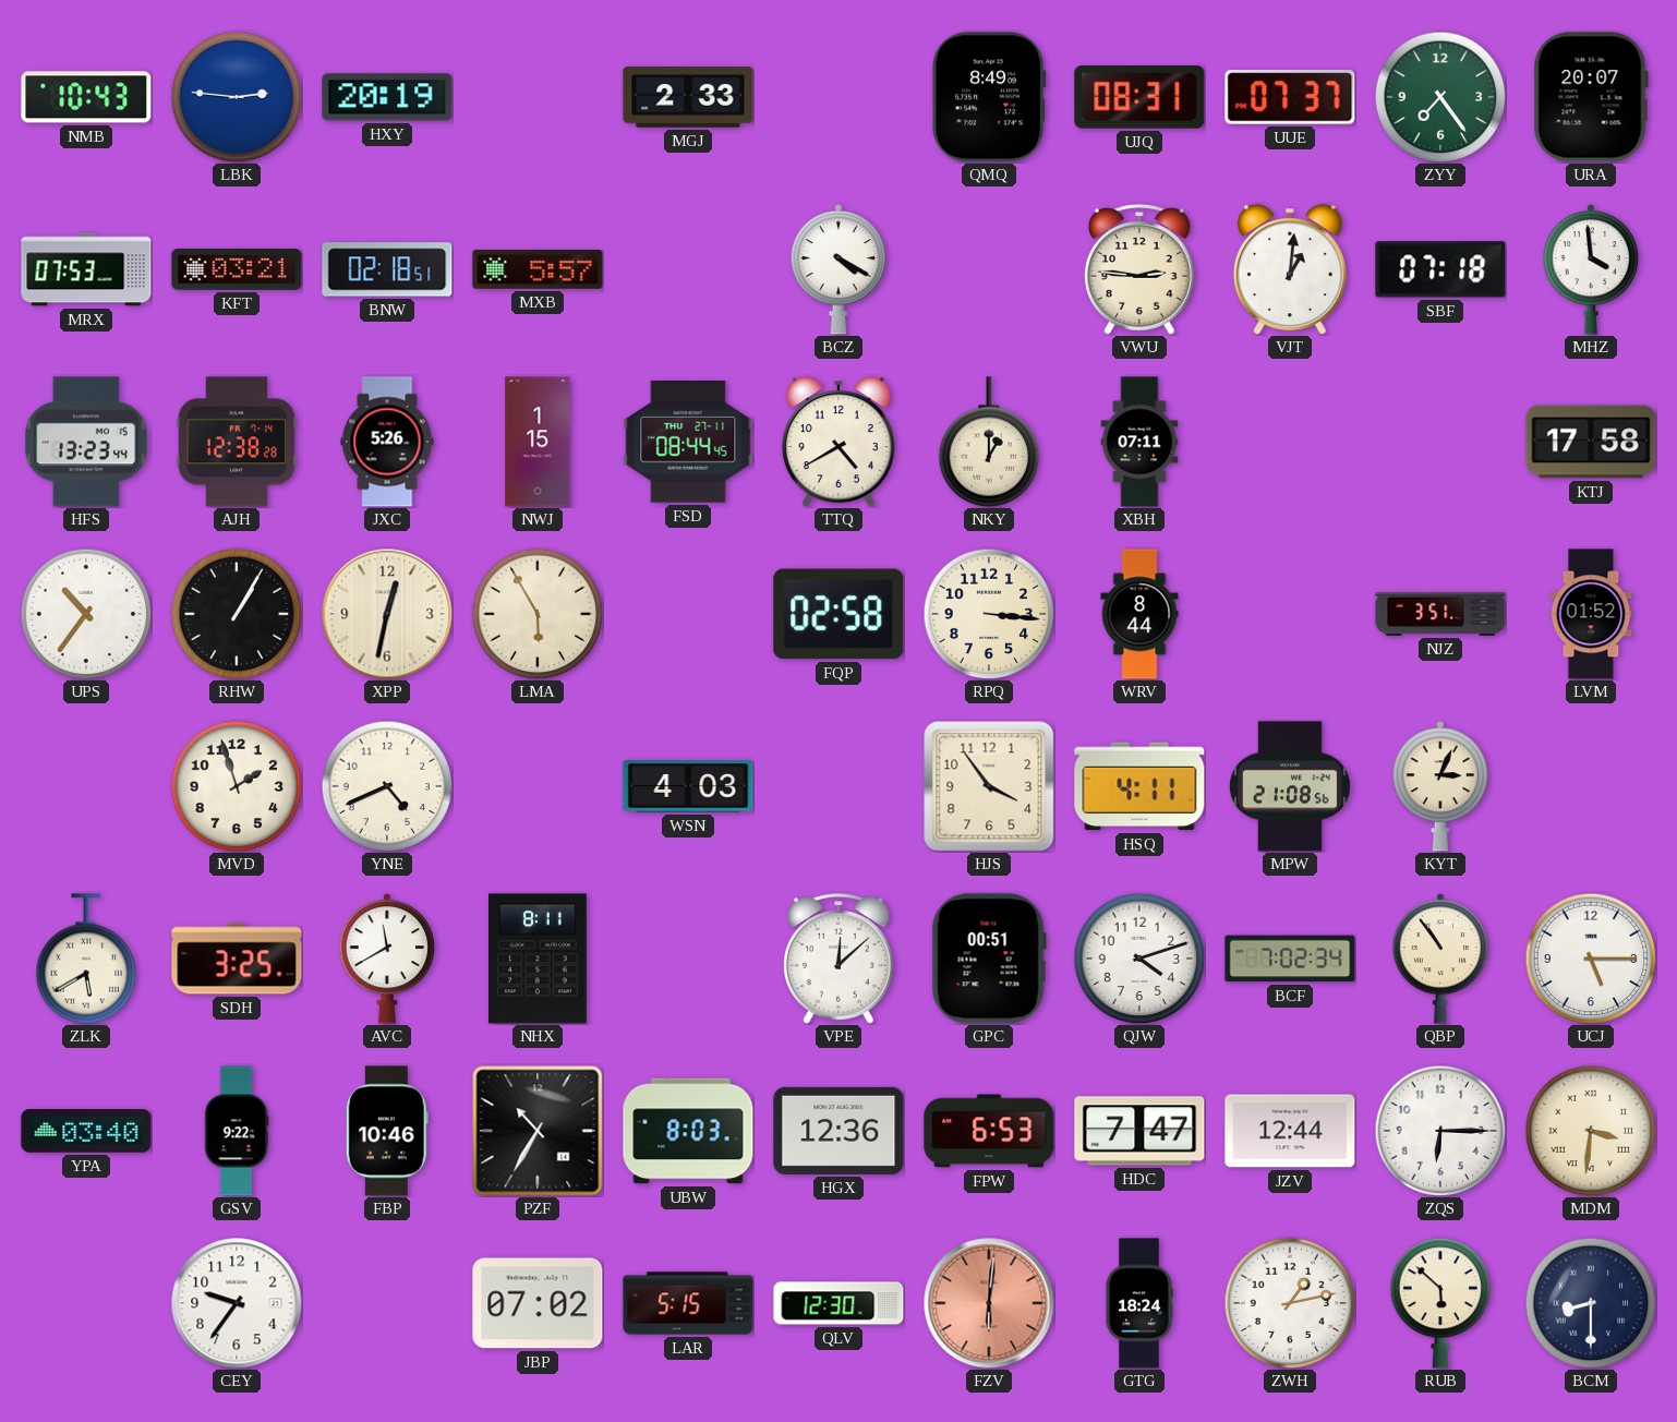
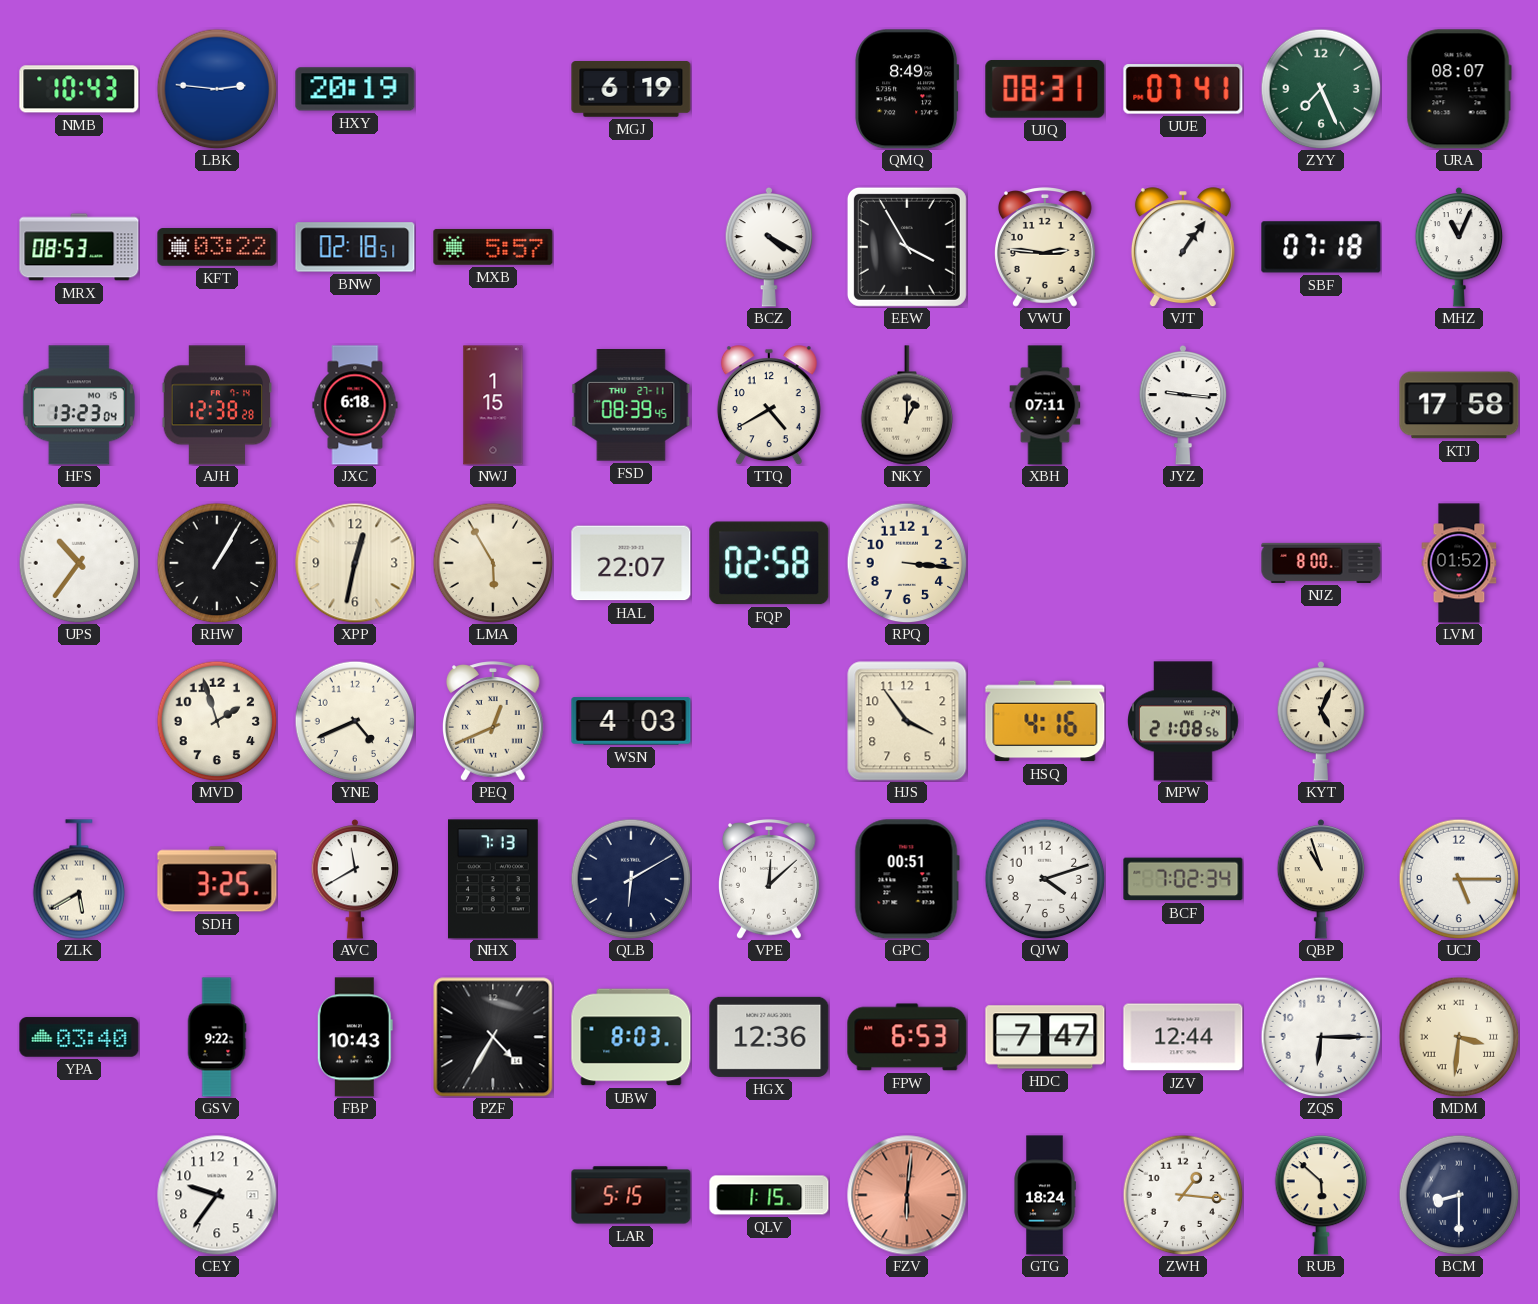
MGJ: 2:33 -> 6:19 (631, 90)
UUE: 07:37 -> 07:41 (1183, 89)
ZYY: 7:24 -> 7:26 (1321, 89)
URA: 20:07 -> 08:07 (1459, 89)
MRX: 07:53 -> 08:53 (79, 247)
KFT: 03:21 -> 03:22 (217, 247)
EEW: none -> 3:55 (907, 247)
VJT: 1:01 -> 1:06 (1183, 247)
MHZ: 3:59 -> 11:04 (1459, 247)
HFS: 13:23:44 -> 13:23:04 (79, 405)
JXC: 5:26 -> 6:18 (355, 405)
FSD: 08:44 -> 08:39 (631, 406)
JYZ: none -> 9:16 (1183, 405)
HAL: none -> 22:07 (631, 563)
WRV: 8:44 -> none (1139, 614)
NJZ: 3:51 -> 8:00 (1321, 563)
PEQ: none -> 12:41 (494, 721)
HSQ: 4:11 -> 4:16 (1045, 721)
KYT: 3:04 -> 5:04 (1321, 721)
NHX: 8:11 -> 7:13 (494, 879)
QLB: none -> 6:10 (631, 879)
QBP: 10:54 -> 10:57 (1321, 879)
FBP: 10:46 -> 10:43 (355, 1037)
PZF: 10:35 -> 4:35 (493, 1037)
JBP: 07:02 -> none (538, 1303)
QLV: 12:30 -> 1:15 (769, 1195)
ZWH: 1:13 -> 1:16 (1183, 1195)
